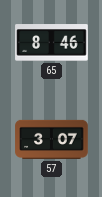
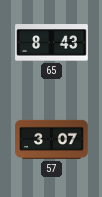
65: 8:46 -> 8:43 (52, 43)
